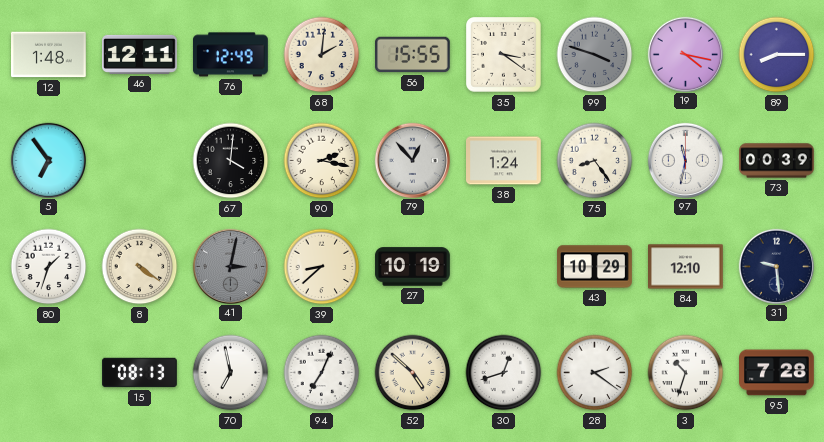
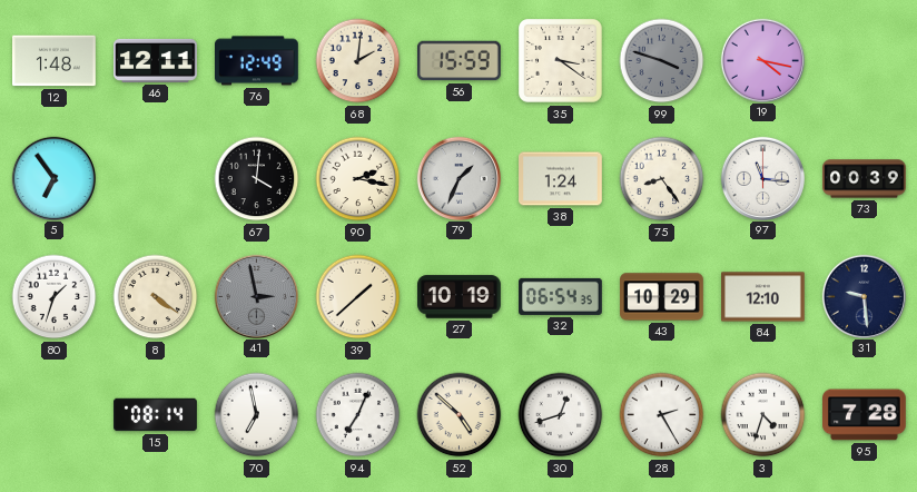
56: 15:55 -> 15:59 (460, 61)
89: 8:15 -> none (777, 55)
79: 12:53 -> 1:34 (458, 178)
97: 11:32 -> 11:16 (762, 178)
41: 3:02 -> 2:58 (256, 296)
39: 8:38 -> 1:38 (358, 297)
32: none -> 06:54 (561, 296)
15: 08:13 -> 08:14 (156, 415)
28: 2:21 -> 2:25 (662, 415)
3: 10:33 -> 4:33 (763, 415)
